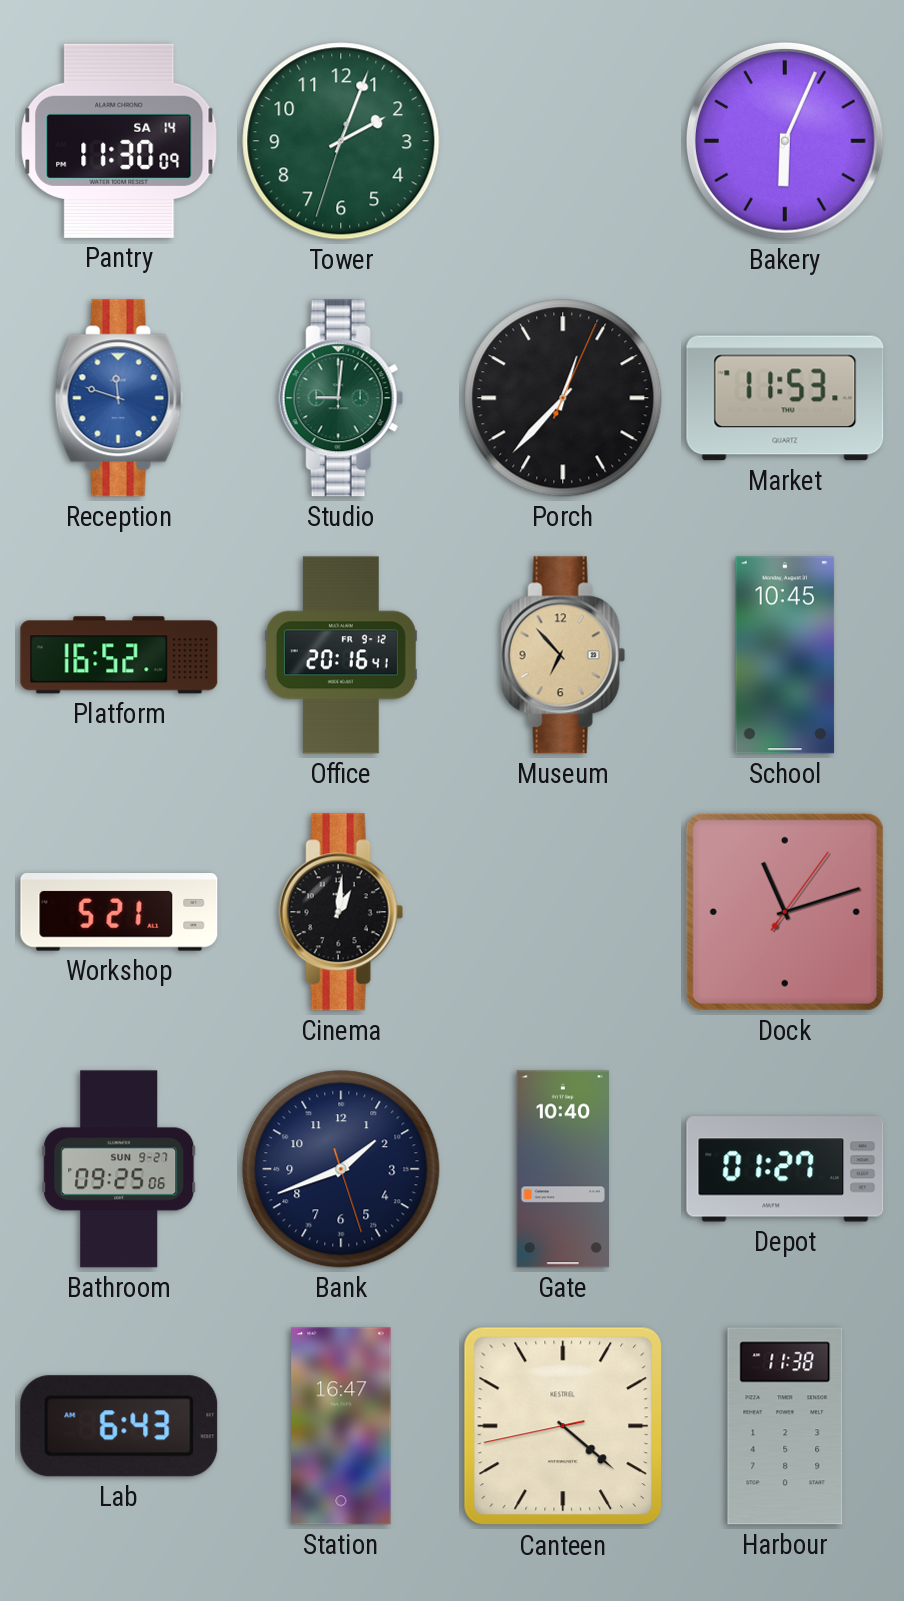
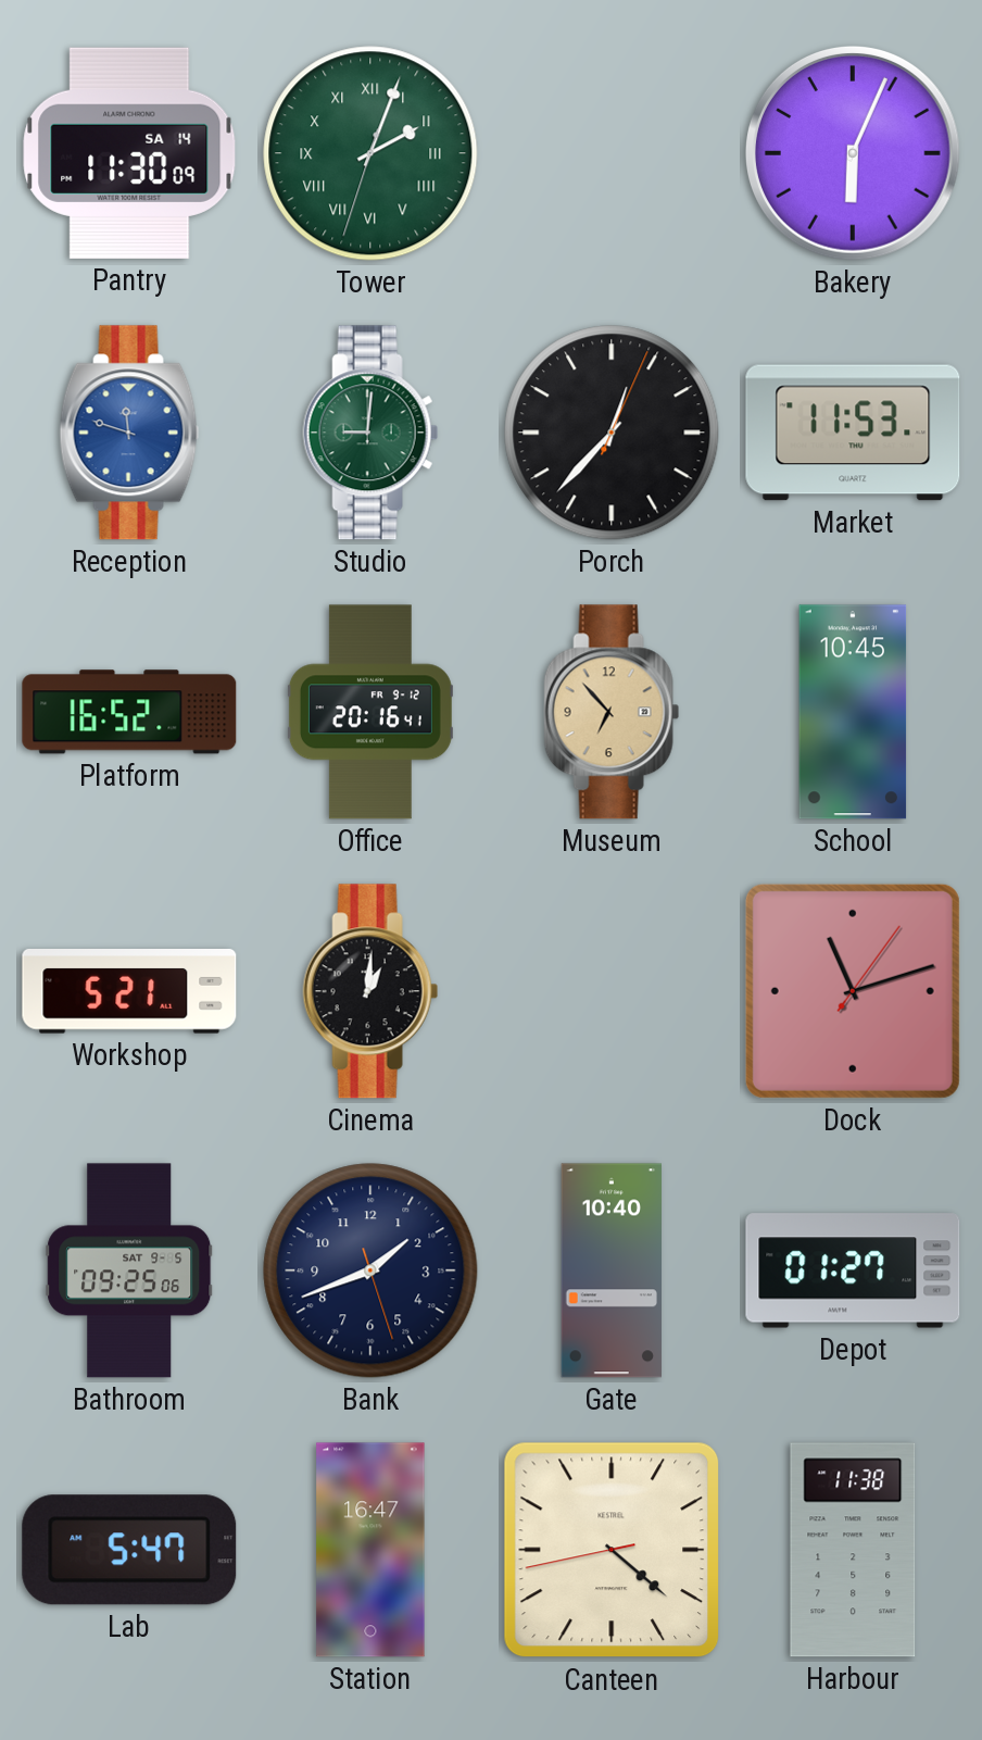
Tower numerals: Arabic -> Roman (370, 153)
Bathroom date: SUN 9-27 -> SAT 9-5 (129, 1270)
Lab: 6:43 -> 5:47 (129, 1550)
